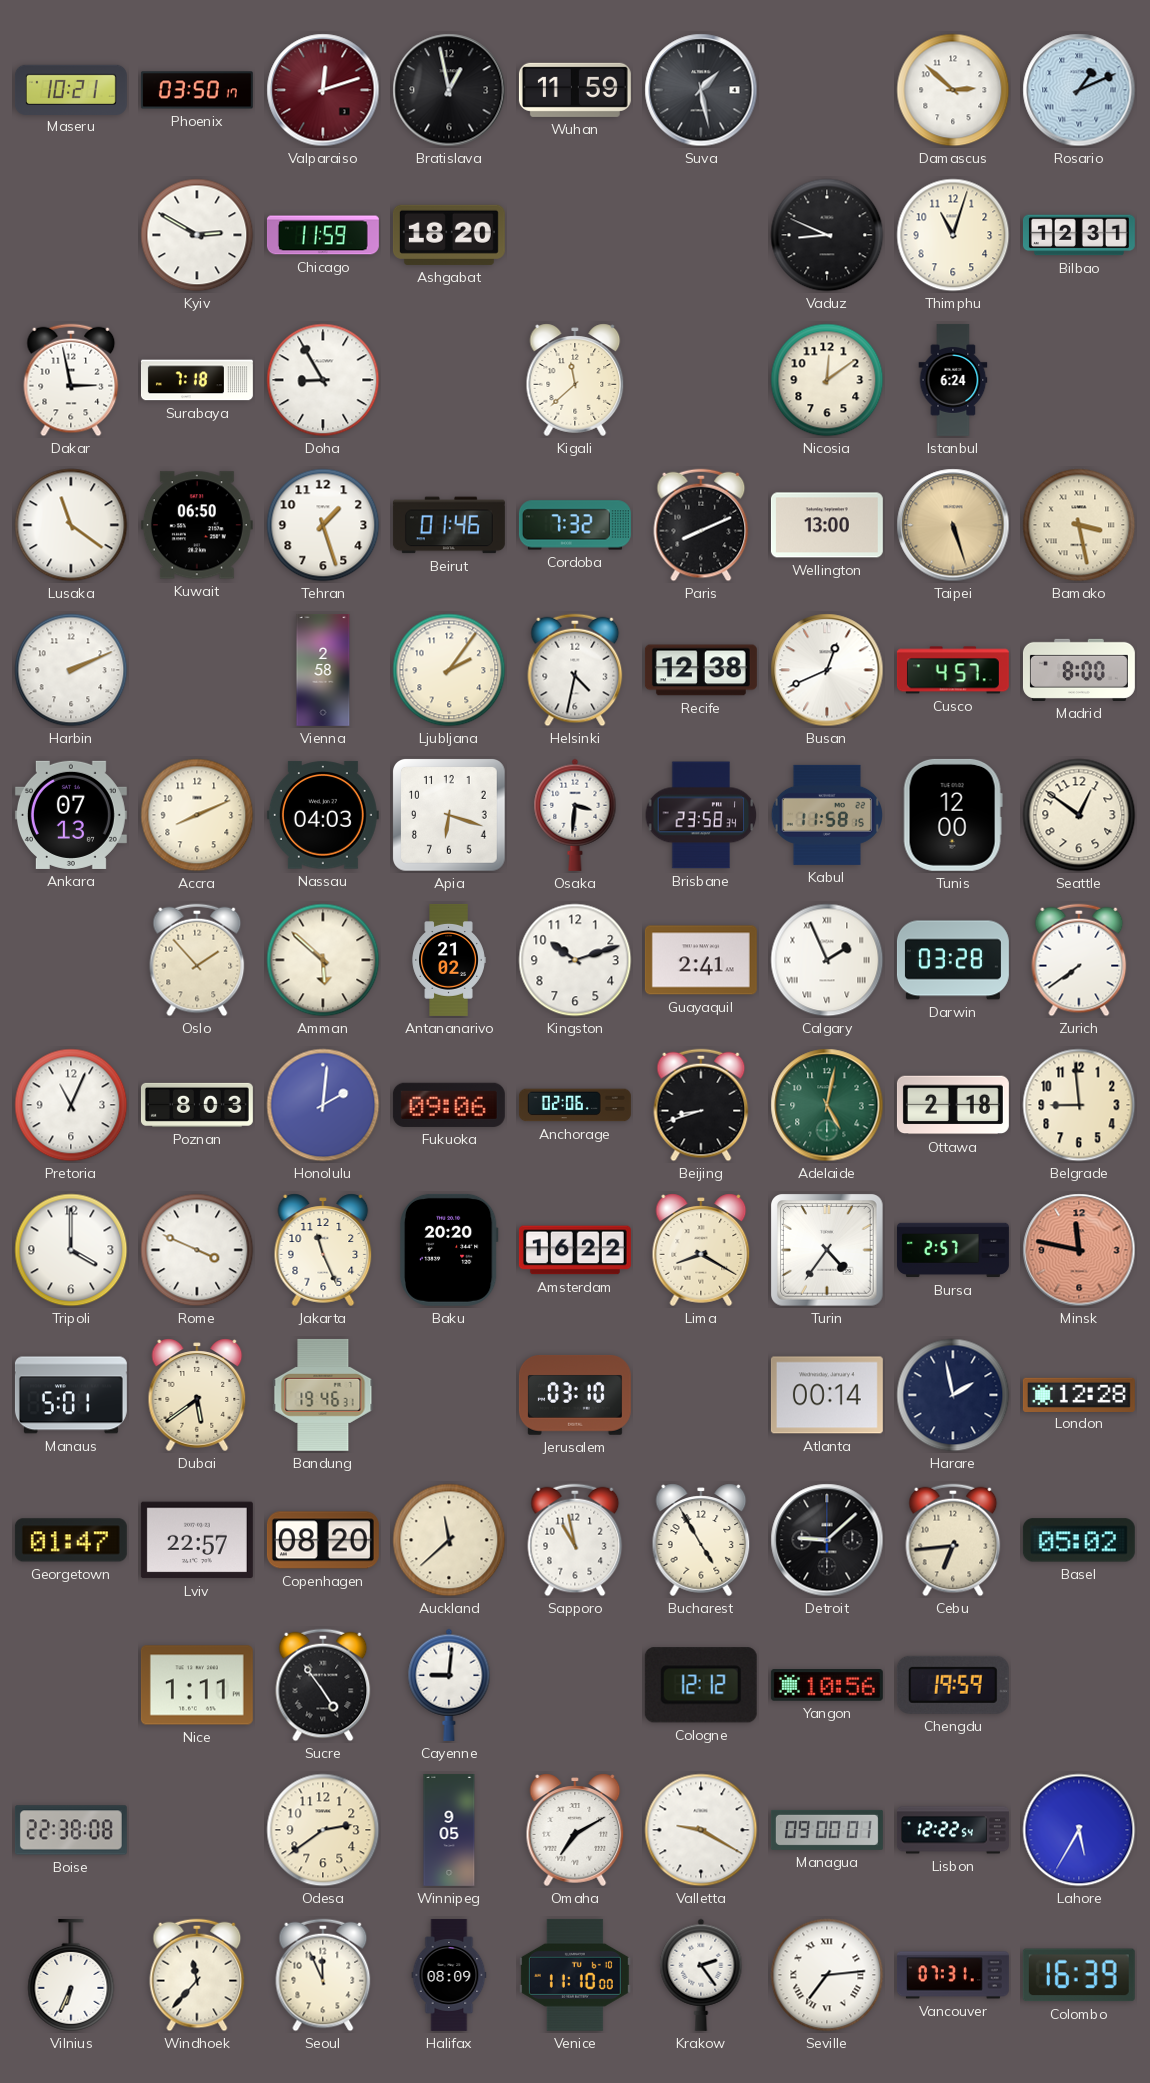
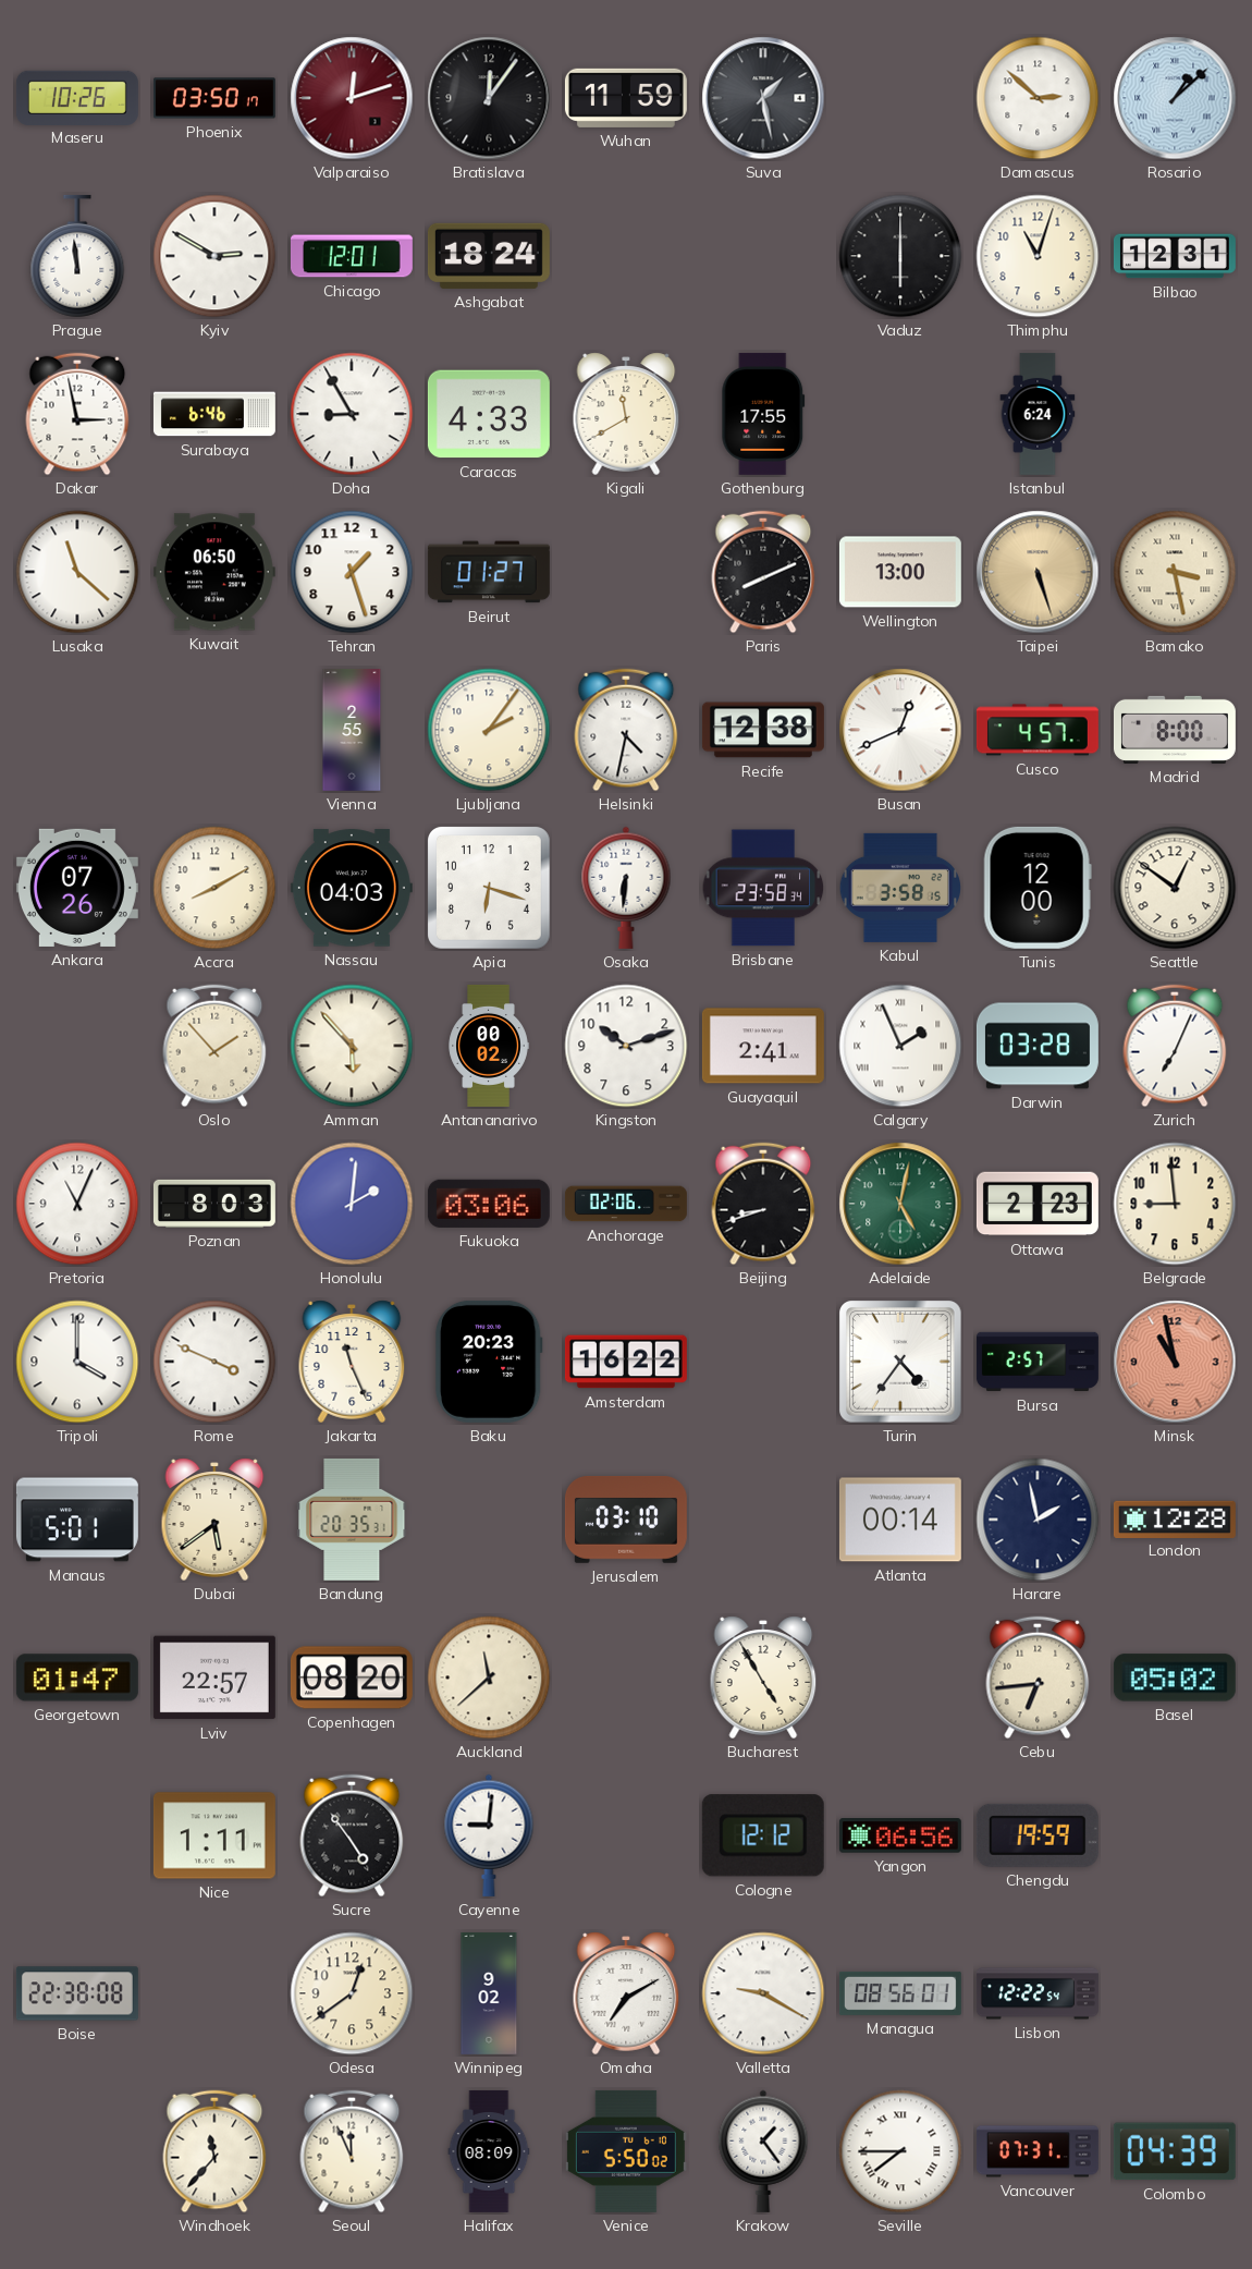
Maseru: 10:21 -> 10:26 (77, 97)
Bratislava: 12:58 -> 12:06 (489, 98)
Rosario: 1:11 -> 1:08 (1175, 98)
Prague: none -> 11:59 (77, 256)
Chicago: 11:59 -> 12:01 (352, 256)
Ashgabat: 18:20 -> 18:24 (489, 256)
Vaduz: 8:49 -> 6:00 (900, 256)
Surabaya: 7:18 -> 6:46 (214, 414)
Caracas: none -> 4:33 (489, 414)
Kigali: 11:38 -> 11:40 (626, 414)
Gothenburg: none -> 17:55 (763, 414)
Nicosia: 12:09 -> none (827, 380)
Lusaka: 11:21 -> 11:22 (77, 572)
Beirut: 01:46 -> 01:27 (489, 572)
Cordoba: 7:32 -> none (575, 525)
Harbin: 2:11 -> none (71, 670)
Vienna: 2:58 -> 2:55 (352, 730)
Ankara: 07:13 -> 07:26 (77, 888)
Accra: 8:11 -> 8:10 (214, 888)
Osaka: 3:31 -> 6:31 (626, 888)
Kabul: 11:58 -> 3:58 (900, 888)
Amman: 5:52 -> 5:53 (352, 1046)
Antananarivo: 21:02 -> 00:02 (489, 1046)
Zurich: 7:39 -> 7:04 (1175, 1046)
Fukuoka: 09:06 -> 03:06 (489, 1204)
Ottawa: 2:18 -> 2:23 (1038, 1204)
Baku: 20:20 -> 20:23 (489, 1362)
Lima: 8:20 -> none (701, 1250)
Minsk: 11:47 -> 10:58 (1175, 1362)
Bandung: 19:46 -> 20:35 (352, 1520)
Sapporo: 10:58 -> none (575, 1540)
Detroit: 9:08 -> none (827, 1540)
Yangon: 10:56 -> 06:56 (900, 1835)
Odesa: 2:39 -> 12:39 (352, 1993)
Winnipeg: 9:05 -> 9:02 (489, 1993)
Managua: 09:00 -> 08:56 (900, 1993)
Lahore: 5:35 -> none (1079, 1830)
Vilnius: 6:34 -> none (71, 1975)
Venice: 11:10 -> 5:50 (626, 2151)
Krakow: 2:24 -> 1:24 (763, 2151)
Seville: 7:14 -> 7:45 (900, 2151)
Colombo: 16:39 -> 04:39 (1175, 2151)
